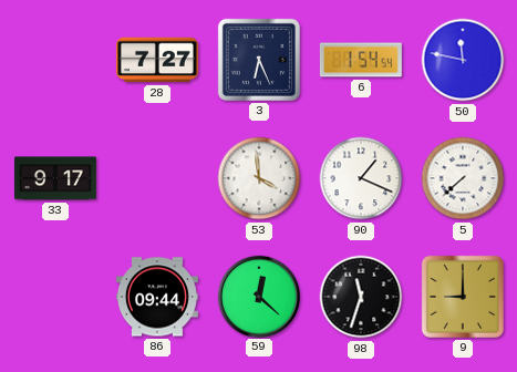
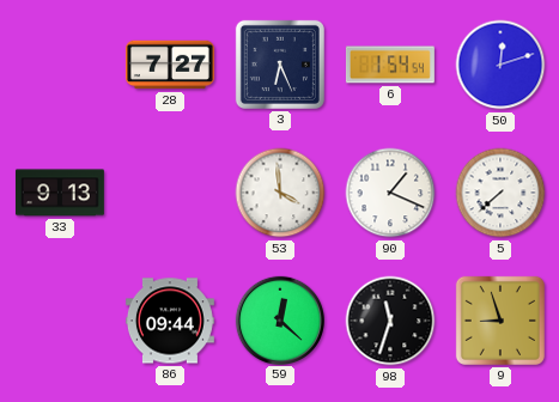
50: 11:47 -> 12:12 (500, 65)
33: 9:17 -> 9:13 (60, 193)
9: 9:00 -> 8:57 (500, 321)
